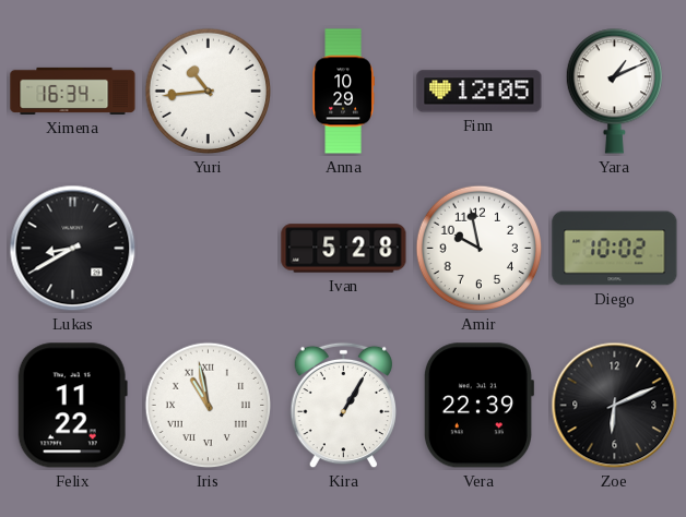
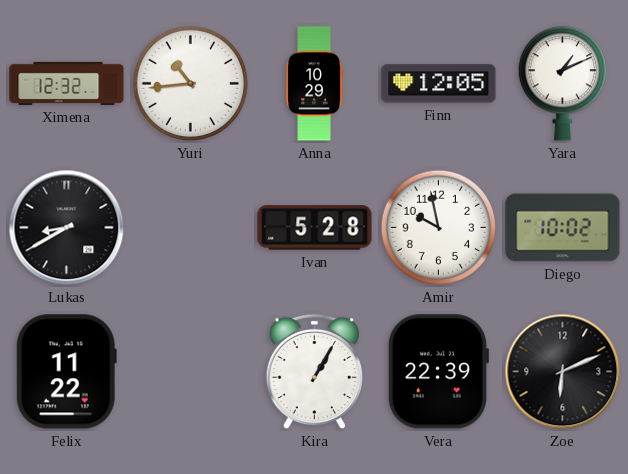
Ximena: 16:34 -> 12:32 (67, 83)
Iris: 10:58 -> none (209, 406)
